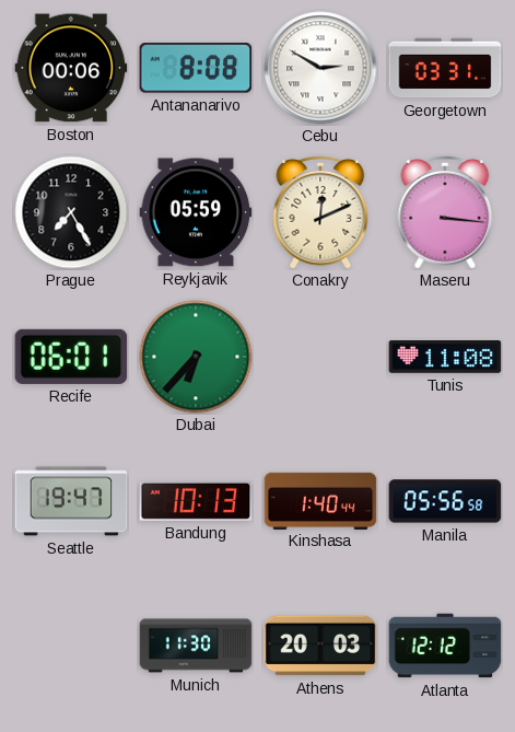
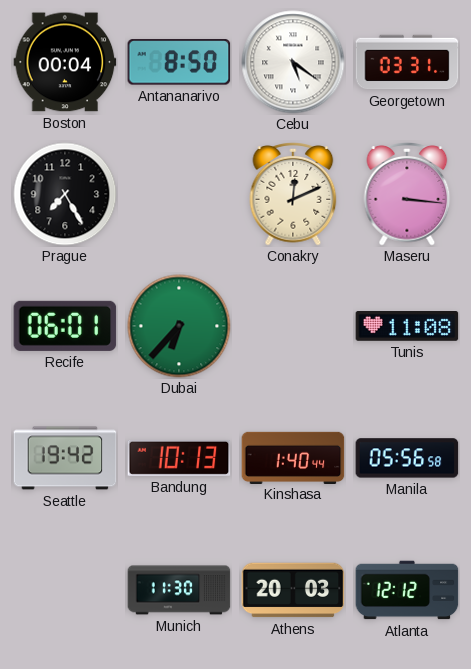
Boston: 00:06 -> 00:04 (65, 62)
Antananarivo: 8:08 -> 8:50 (179, 62)
Cebu: 2:50 -> 5:21 (293, 62)
Reykjavik: 05:59 -> none (196, 212)
Seattle: 19:47 -> 19:42 (65, 458)
